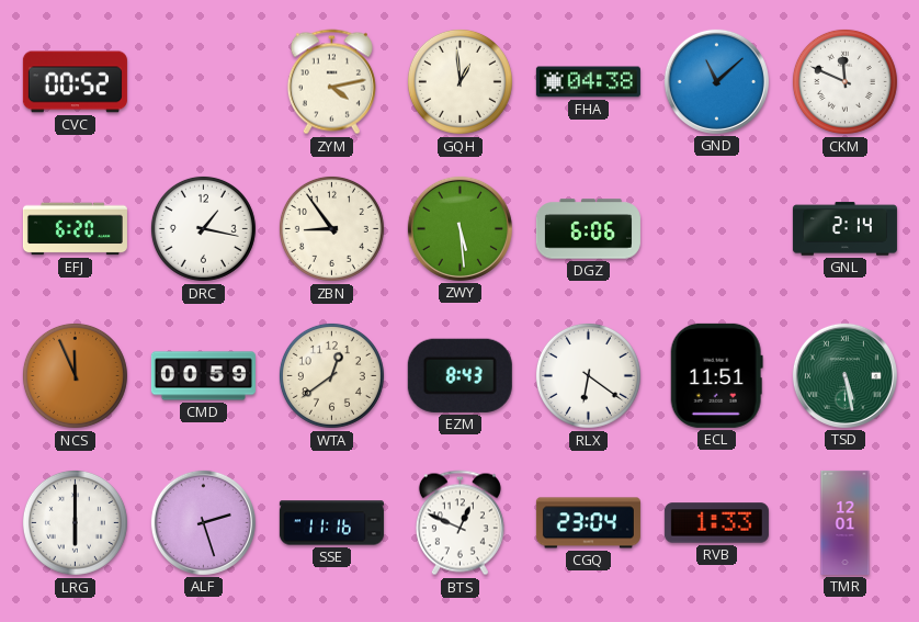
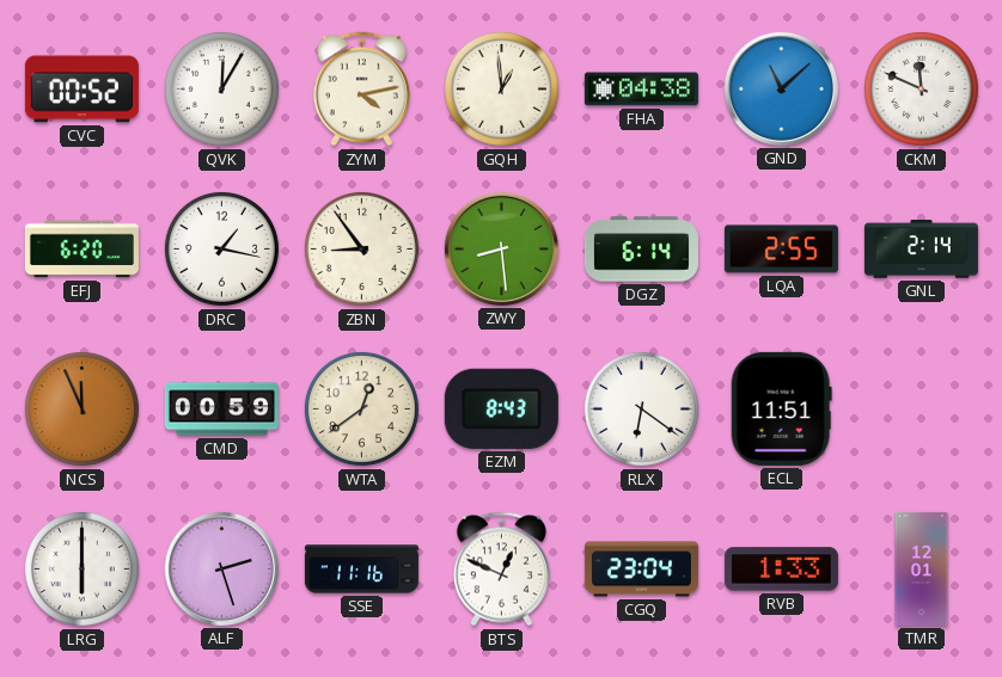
QVK: none -> 12:05 (221, 88)
ZWY: 5:29 -> 8:29 (501, 248)
DGZ: 6:06 -> 6:14 (641, 250)
LQA: none -> 2:55 (781, 250)
TSD: 5:28 -> none (844, 375)
